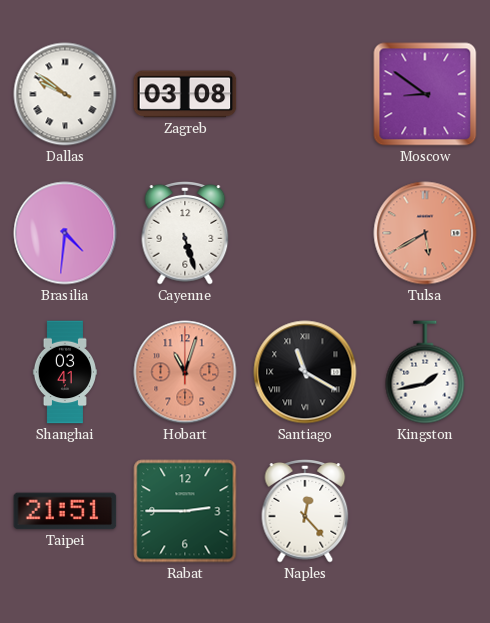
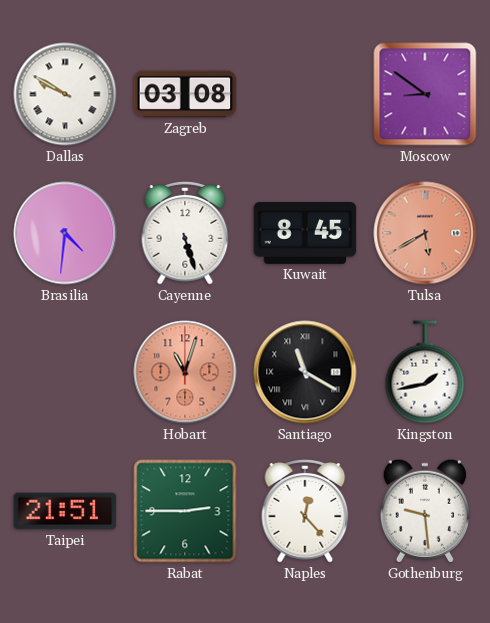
Dallas: 9:51 -> 9:50 (65, 94)
Kuwait: none -> 8:45 (305, 233)
Shanghai: 03:41 -> none (64, 372)
Gothenburg: none -> 9:29 (425, 511)
